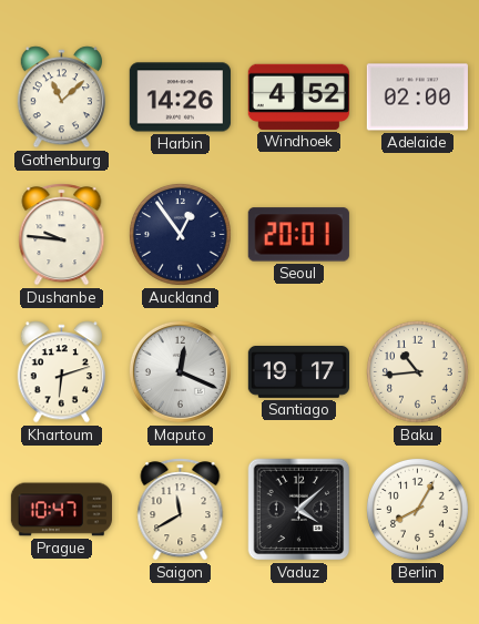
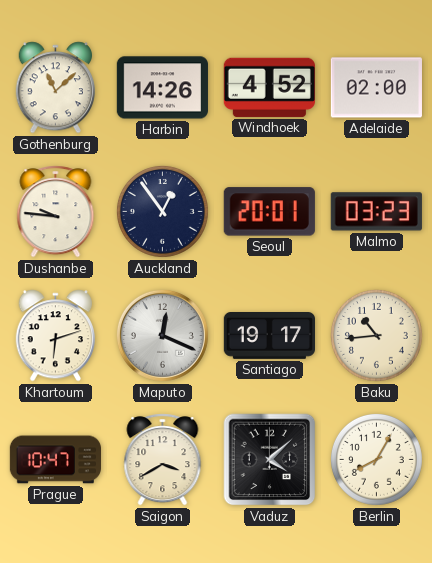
Malmo: none -> 03:23 (376, 212)
Saigon: 11:40 -> 3:40 (163, 460)
